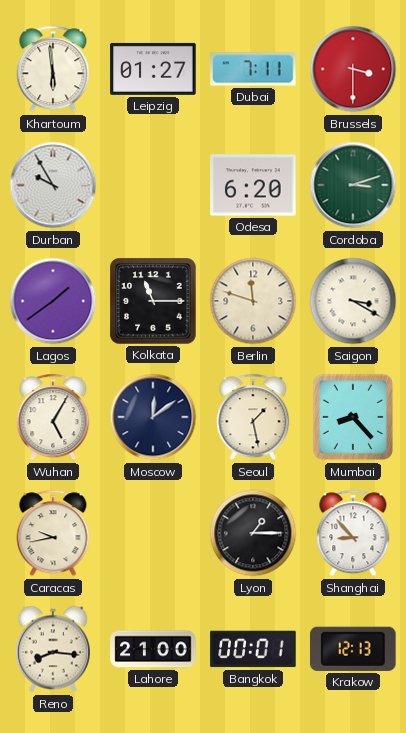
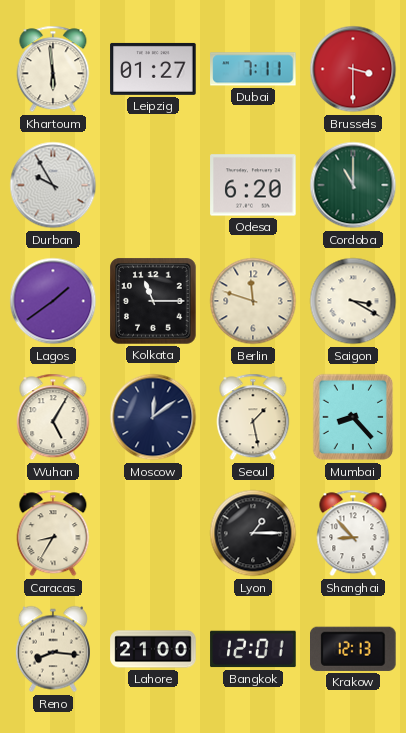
Cordoba: 3:12 -> 11:00 (353, 185)
Caracas: 9:43 -> 8:35 (53, 533)
Bangkok: 00:01 -> 12:01 (253, 649)
